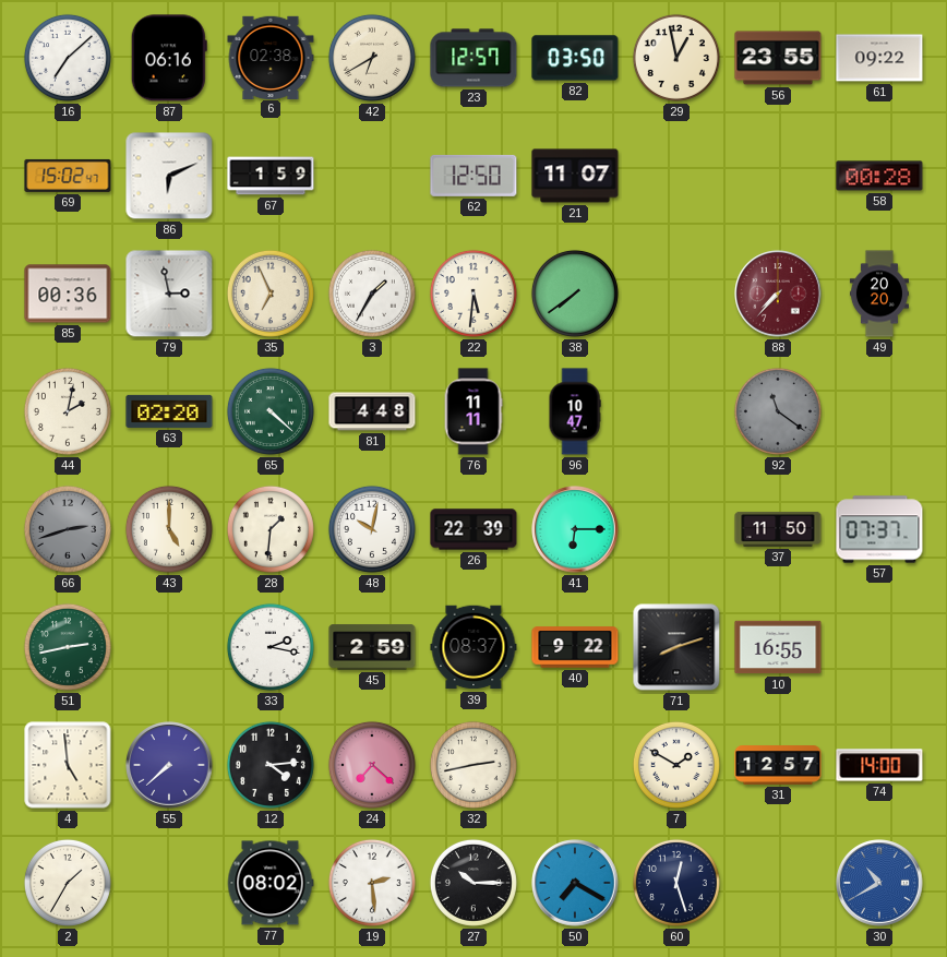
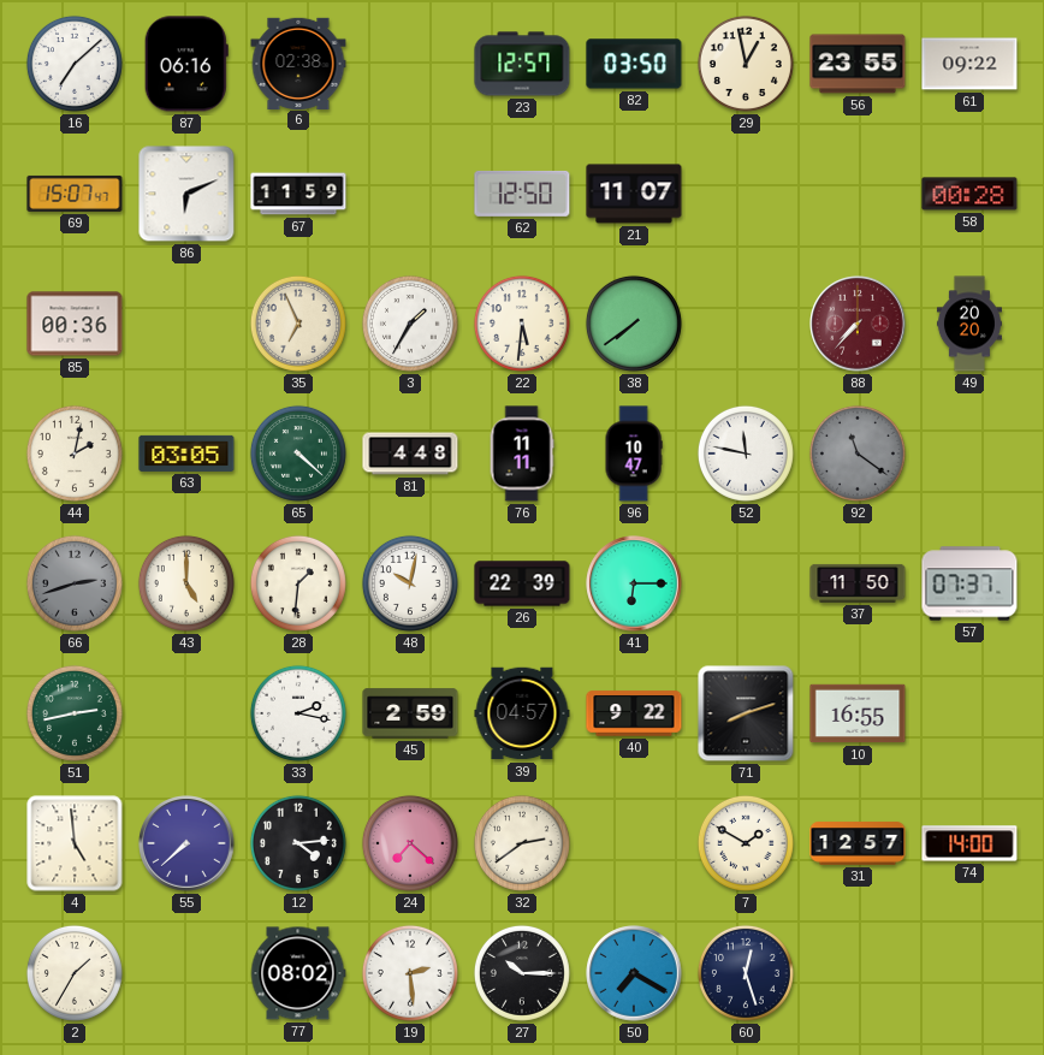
42: 6:40 -> none (372, 58)
69: 15:02 -> 15:07 (75, 194)
67: 1:59 -> 11:59 (298, 194)
79: 2:58 -> none (169, 294)
63: 02:20 -> 03:05 (186, 454)
52: none -> 11:47 (746, 454)
39: 08:37 -> 04:57 (522, 713)
32: 2:43 -> 2:39 (522, 843)
30: 10:40 -> none (879, 883)
